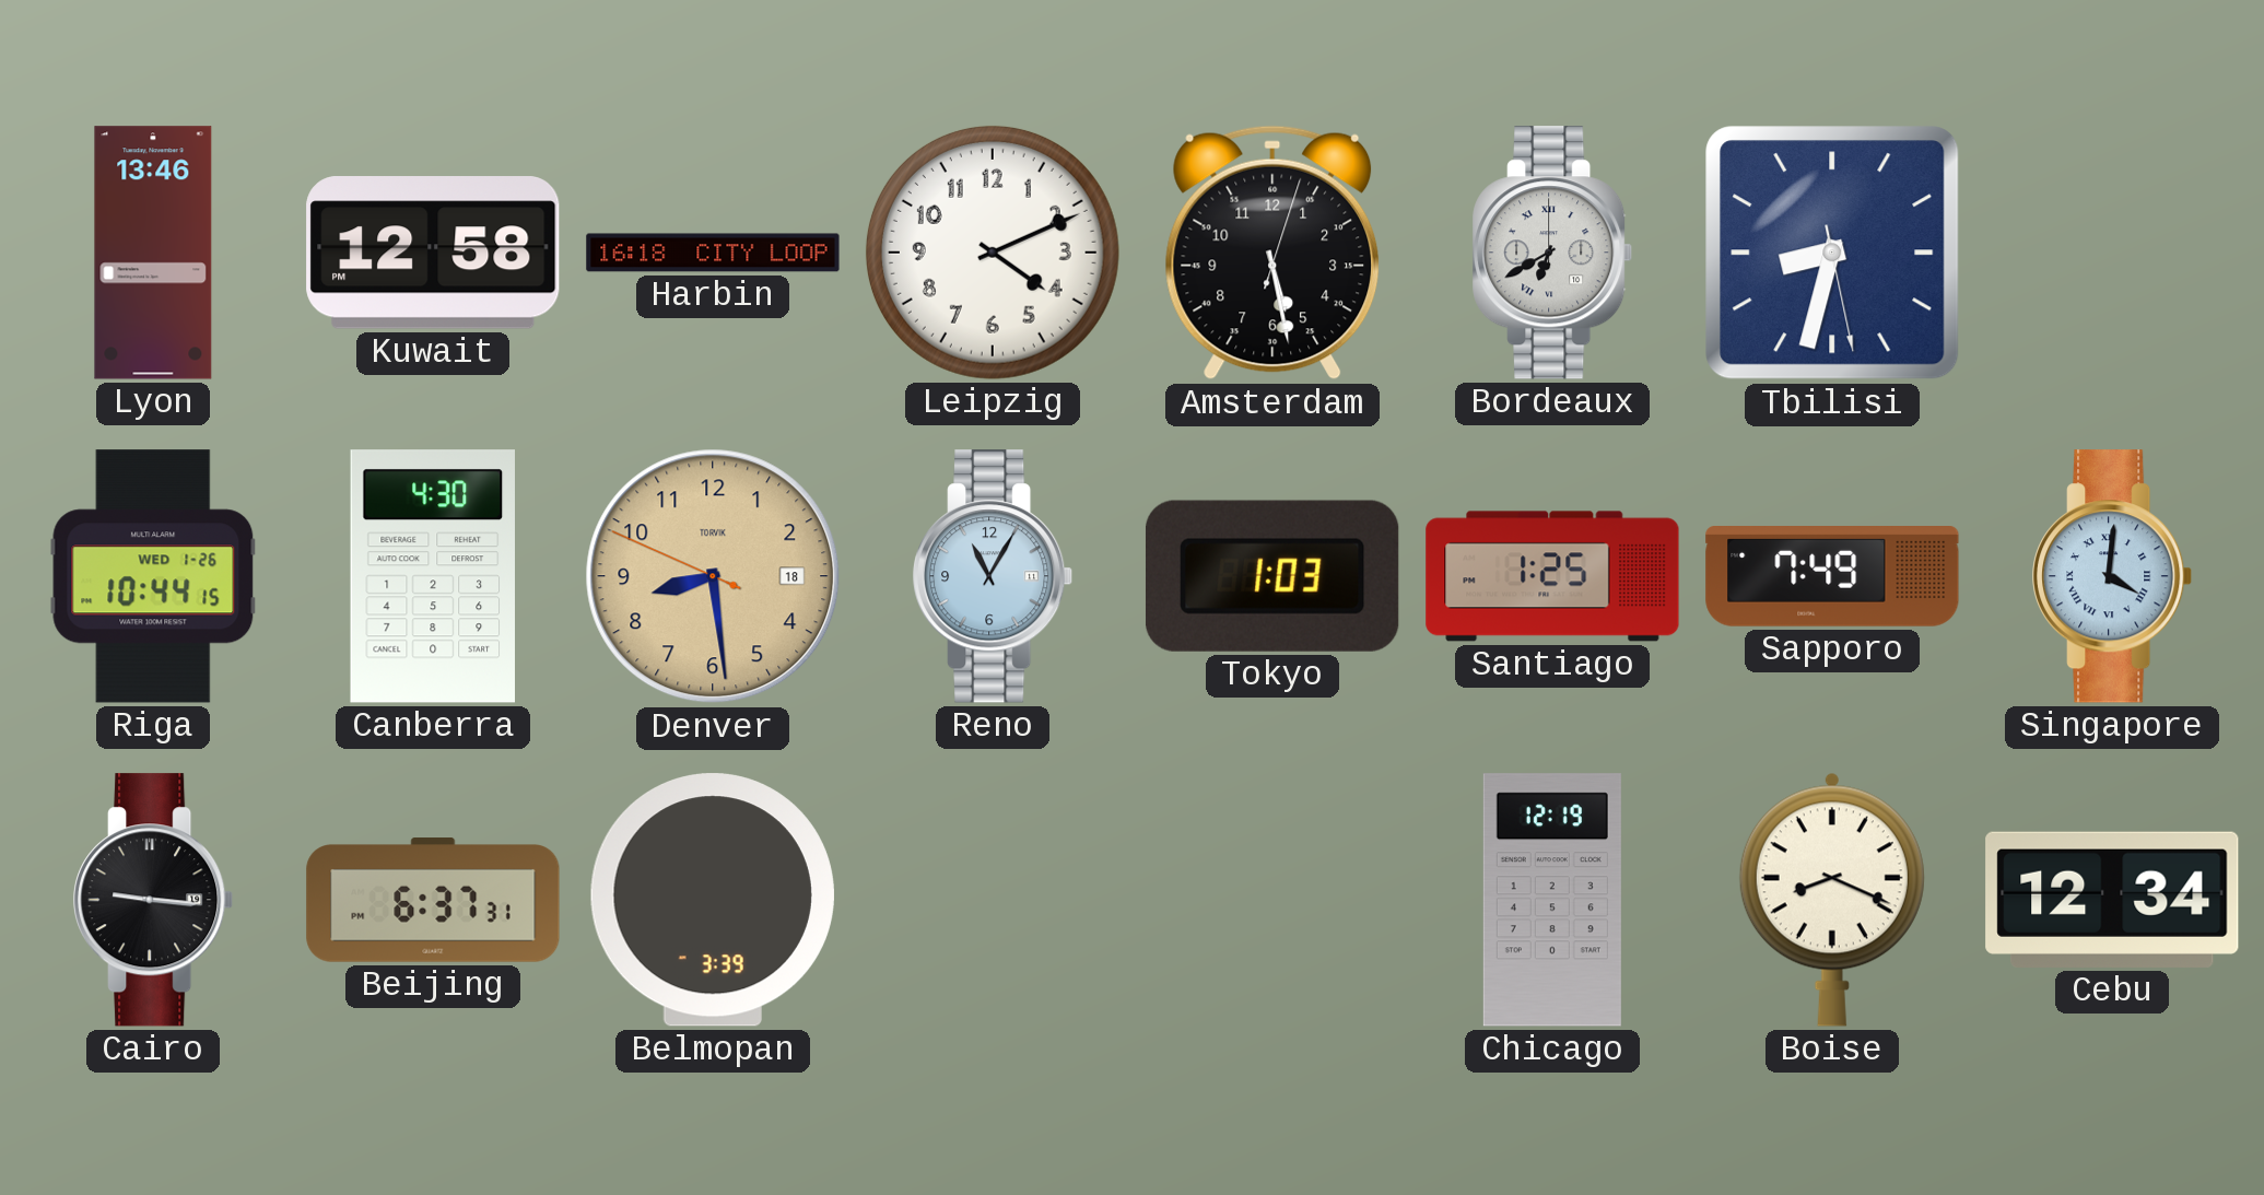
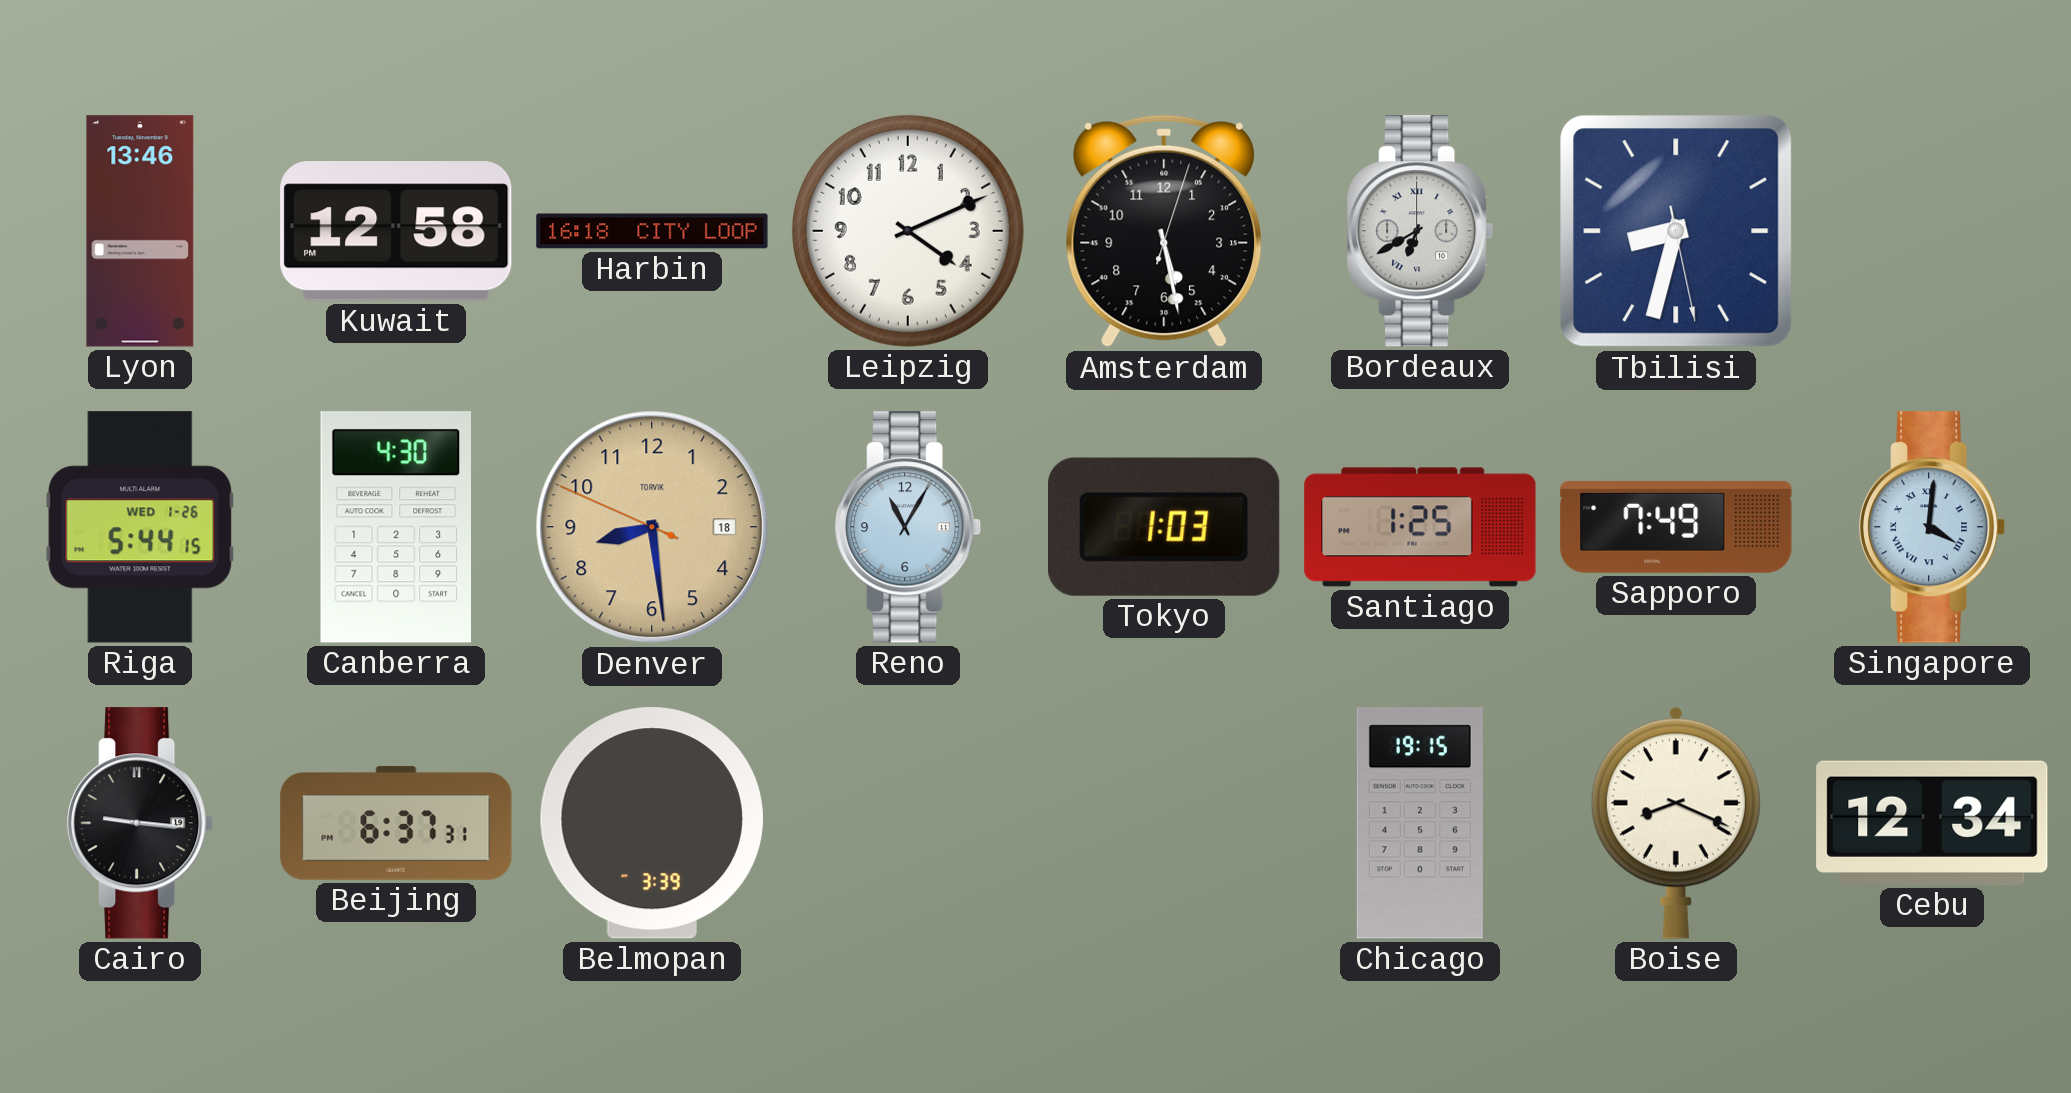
Riga: 10:44 -> 5:44 (140, 527)
Chicago: 12:19 -> 19:15 (1420, 823)
